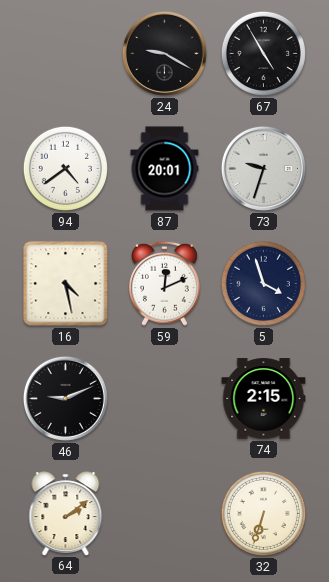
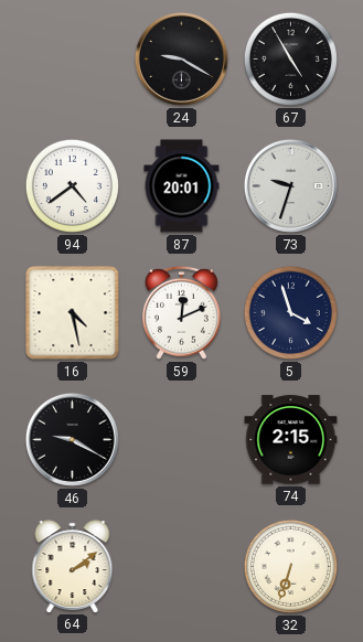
46: 9:11 -> 9:20 (72, 439)
